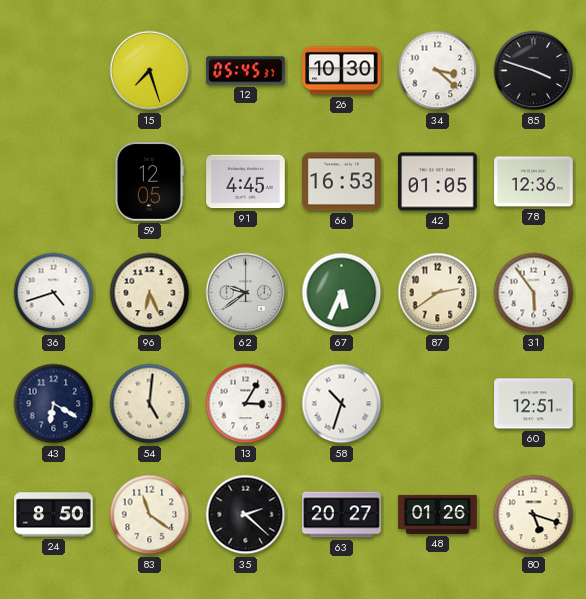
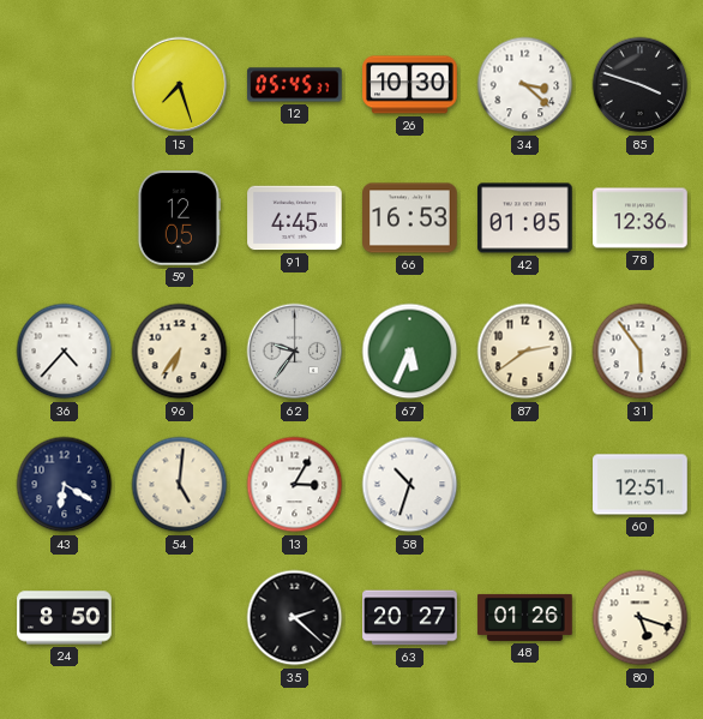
36: 4:42 -> 4:37 (65, 352)
96: 6:26 -> 6:36 (180, 352)
62: 9:39 -> 9:36 (295, 352)
83: 11:21 -> none (150, 515)
